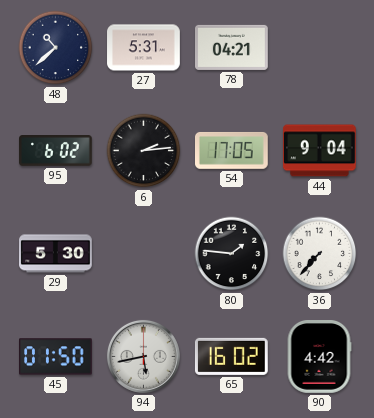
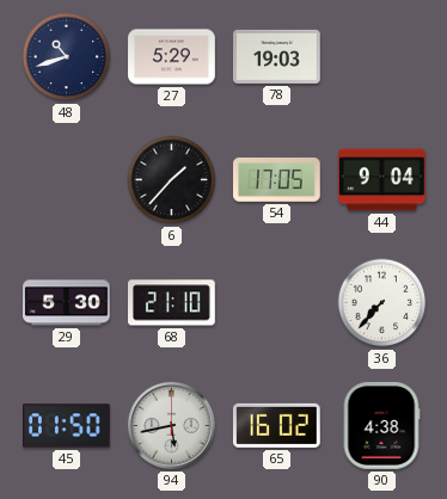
48: 10:38 -> 10:42 (67, 57)
27: 5:31 -> 5:29 (172, 57)
78: 04:21 -> 19:03 (277, 56)
95: 6:02 -> none (56, 151)
6: 2:14 -> 1:37 (172, 180)
68: none -> 21:10 (172, 303)
80: 1:46 -> none (232, 254)
90: 4:42 -> 4:38 (381, 426)
